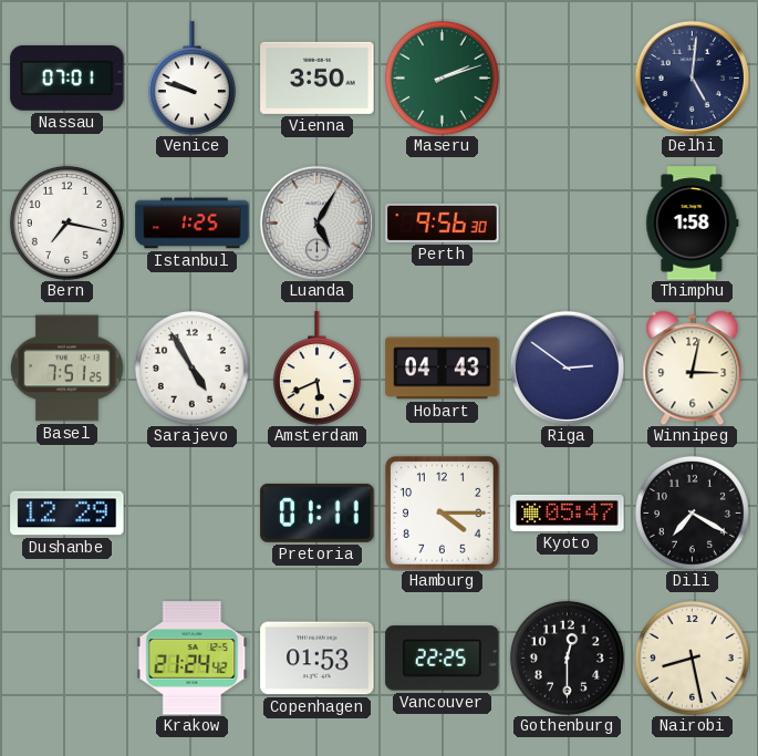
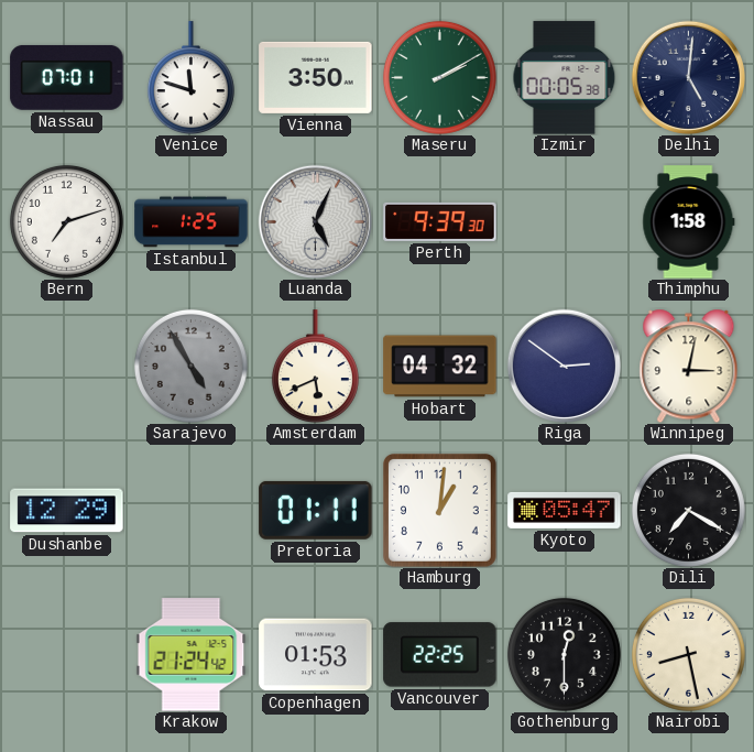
Venice: 9:48 -> 11:48 (190, 78)
Maseru: 2:12 -> 2:10 (439, 77)
Izmir: none -> 00:05 (565, 78)
Bern: 7:17 -> 7:12 (66, 221)
Luanda: 5:05 -> 5:04 (315, 221)
Perth: 9:56 -> 9:39 (440, 221)
Basel: 7:51 -> none (68, 369)
Sarajevo dial: white -> grey (190, 366)
Hobart: 04:43 -> 04:32 (440, 367)
Hamburg: 4:15 -> 1:01 (439, 510)
